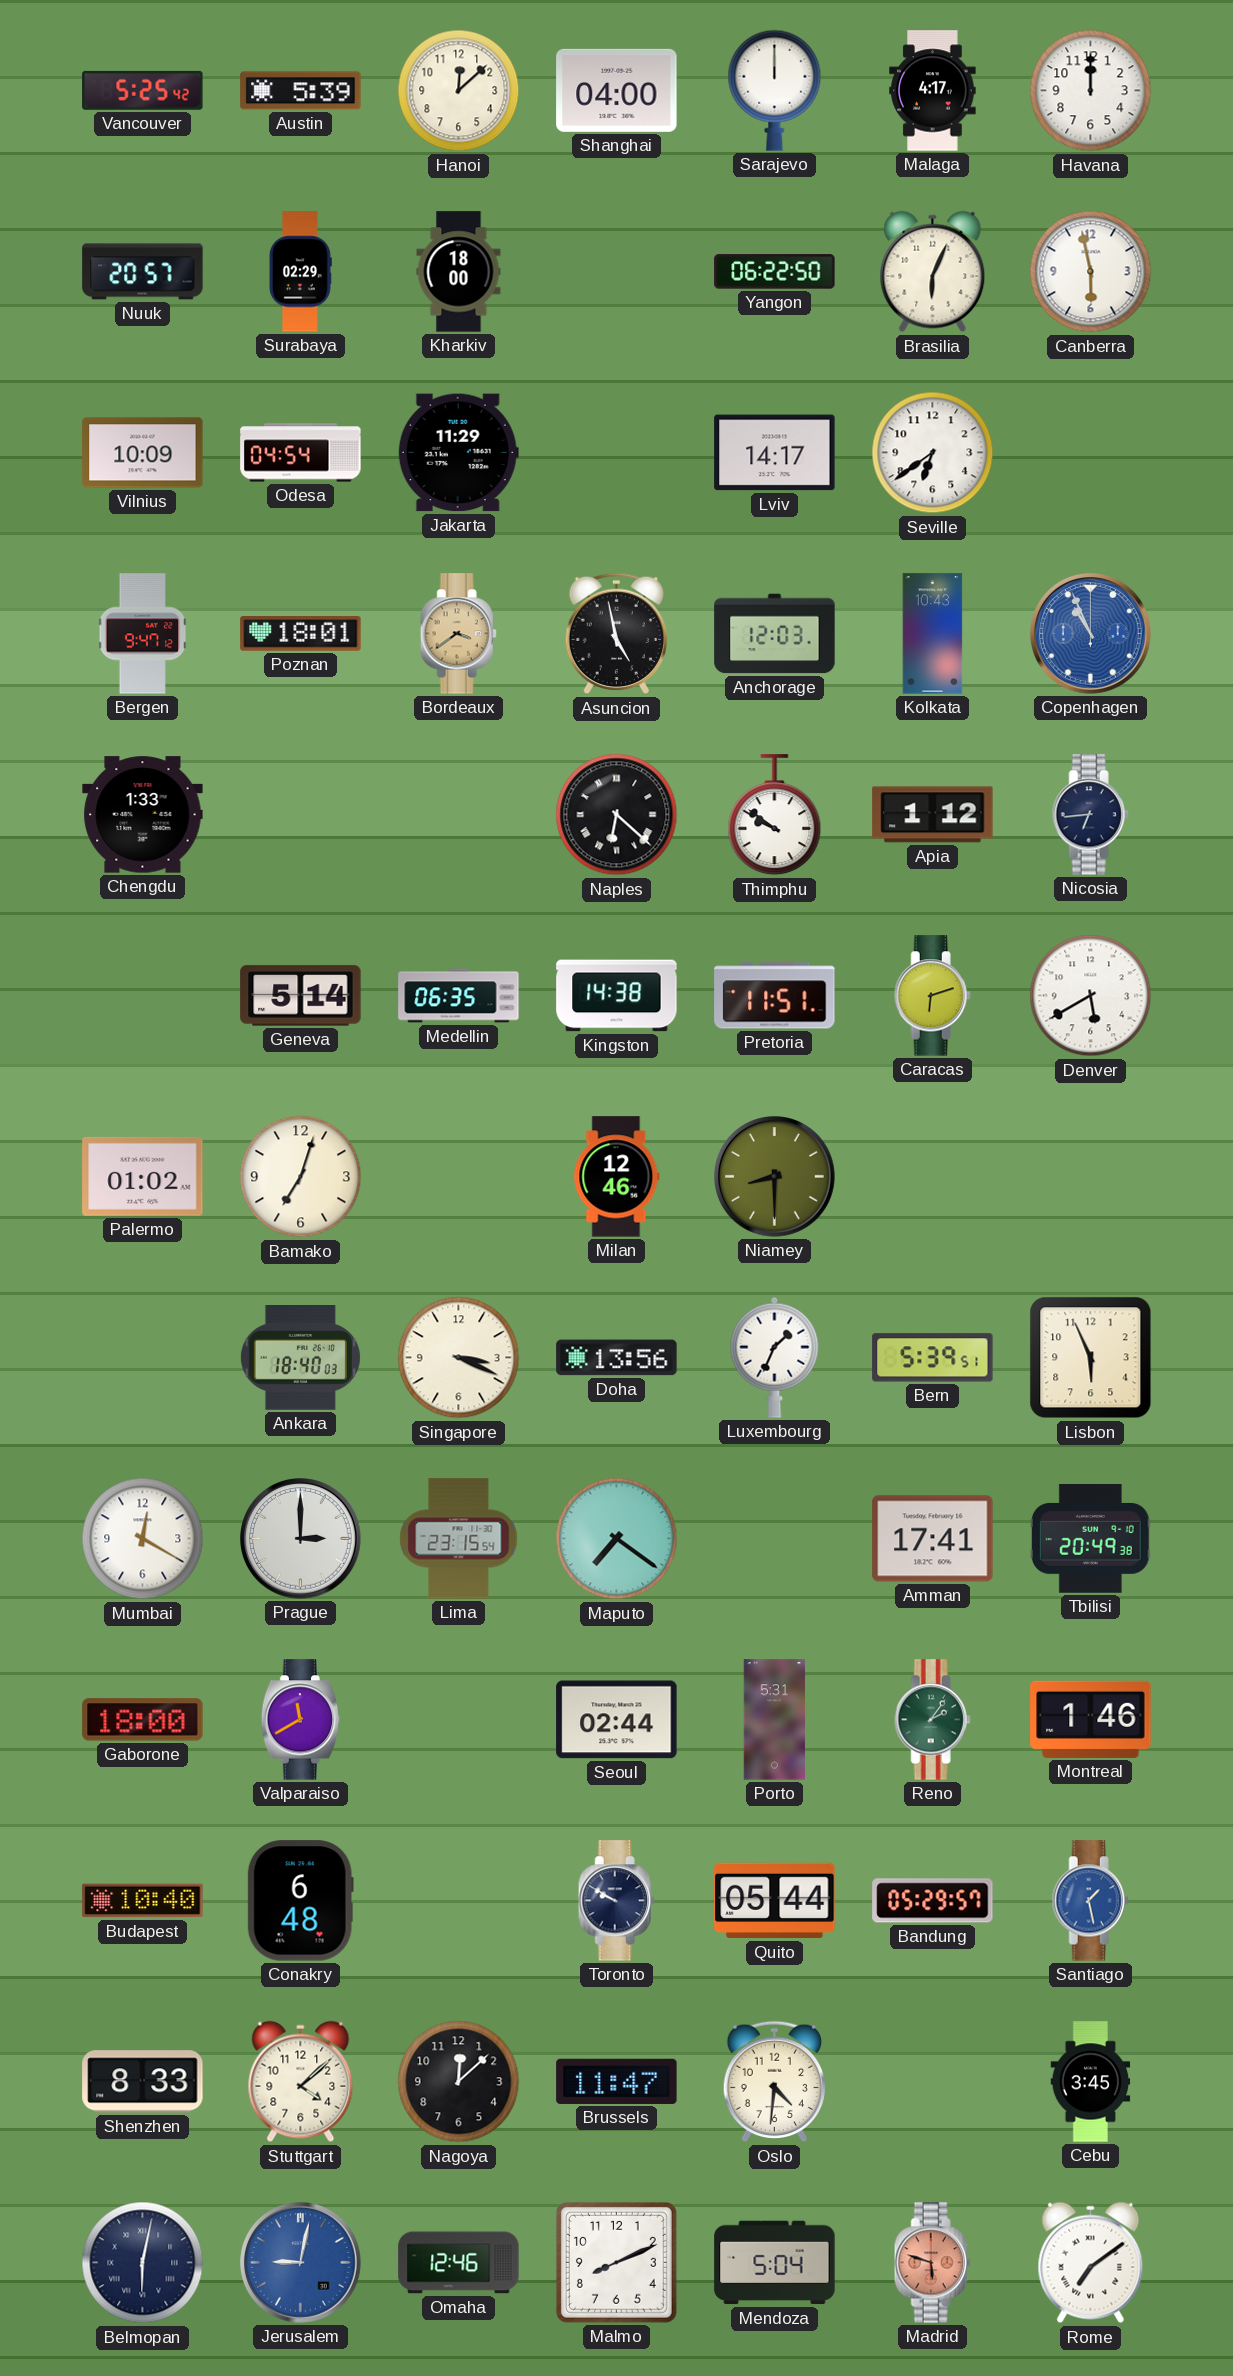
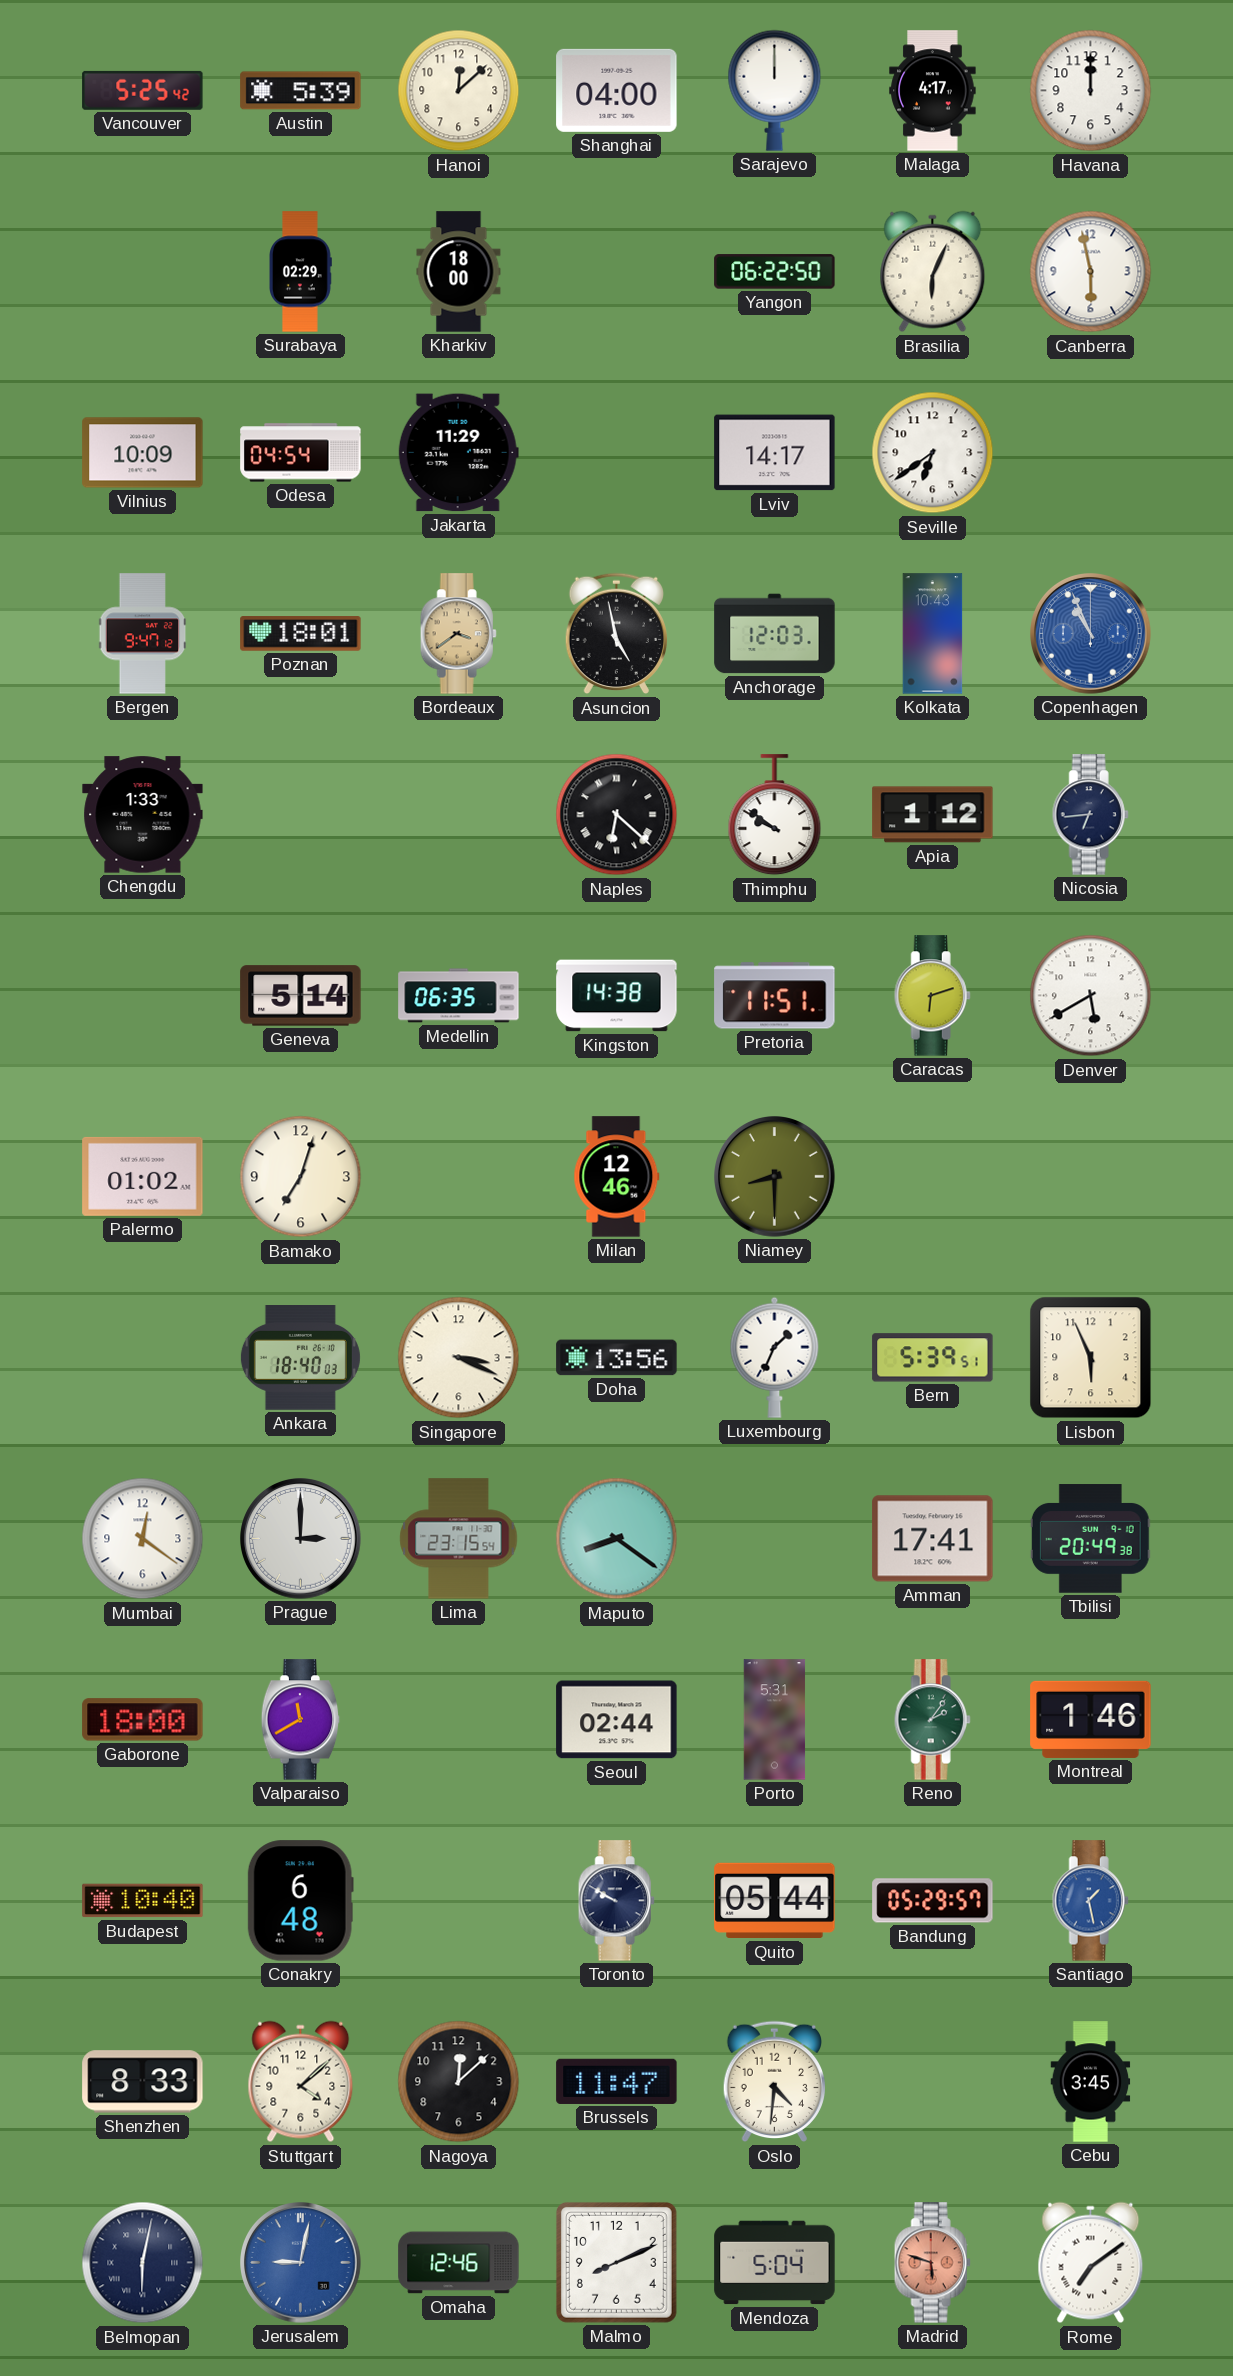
Nuuk: 20:57 -> none (143, 272)
Mumbai: 12:20 -> 12:21 (143, 1539)
Maputo: 7:21 -> 8:21 (617, 1539)
